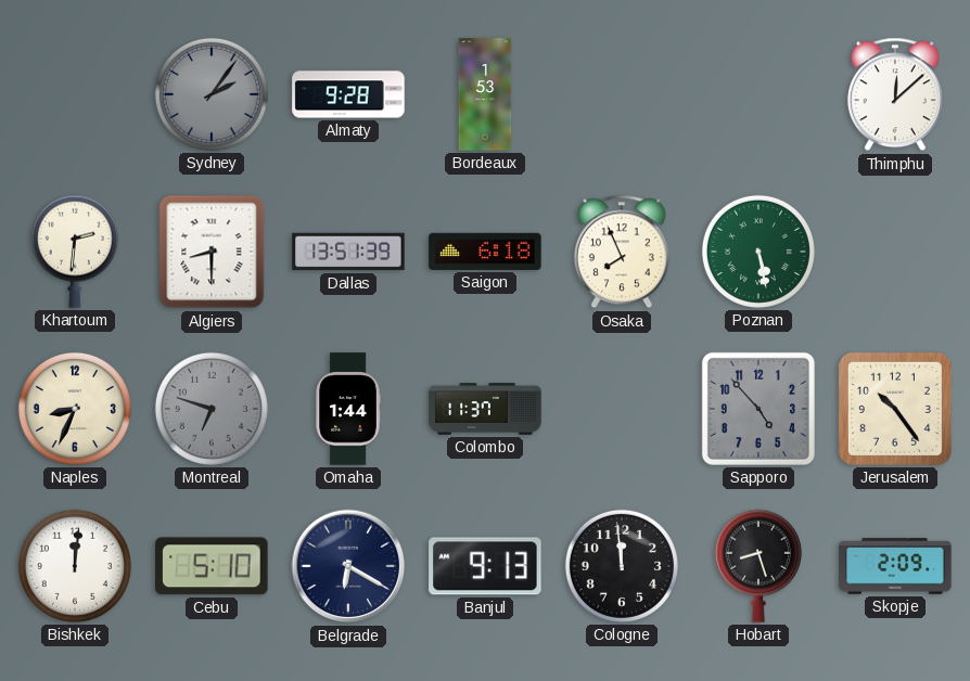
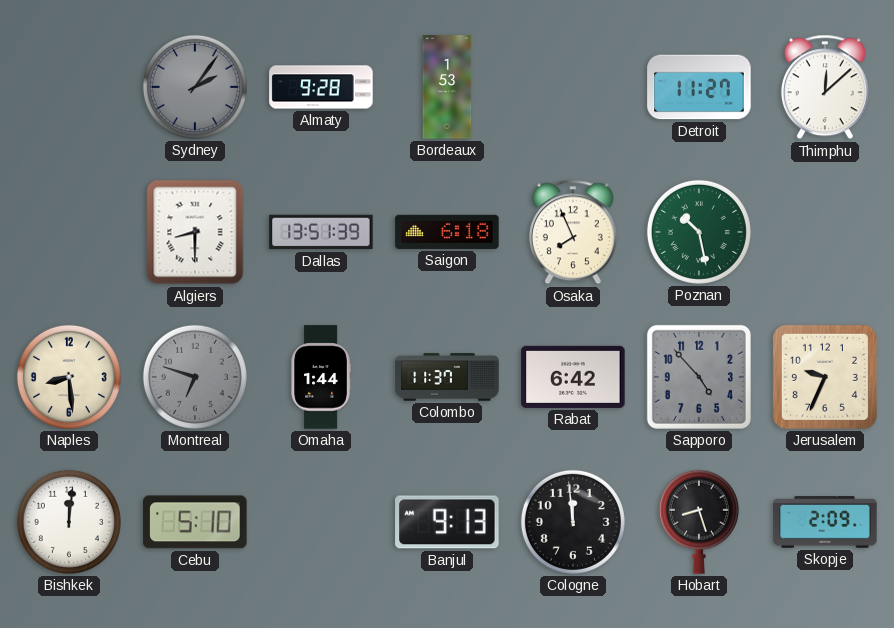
Detroit: none -> 11:27 (699, 87)
Khartoum: 2:31 -> none (75, 252)
Poznan: 5:28 -> 10:28 (699, 232)
Naples: 8:34 -> 8:29 (69, 377)
Rabat: none -> 6:42 (573, 377)
Jerusalem: 10:24 -> 9:34 (825, 377)
Belgrade: 6:20 -> none (348, 566)
